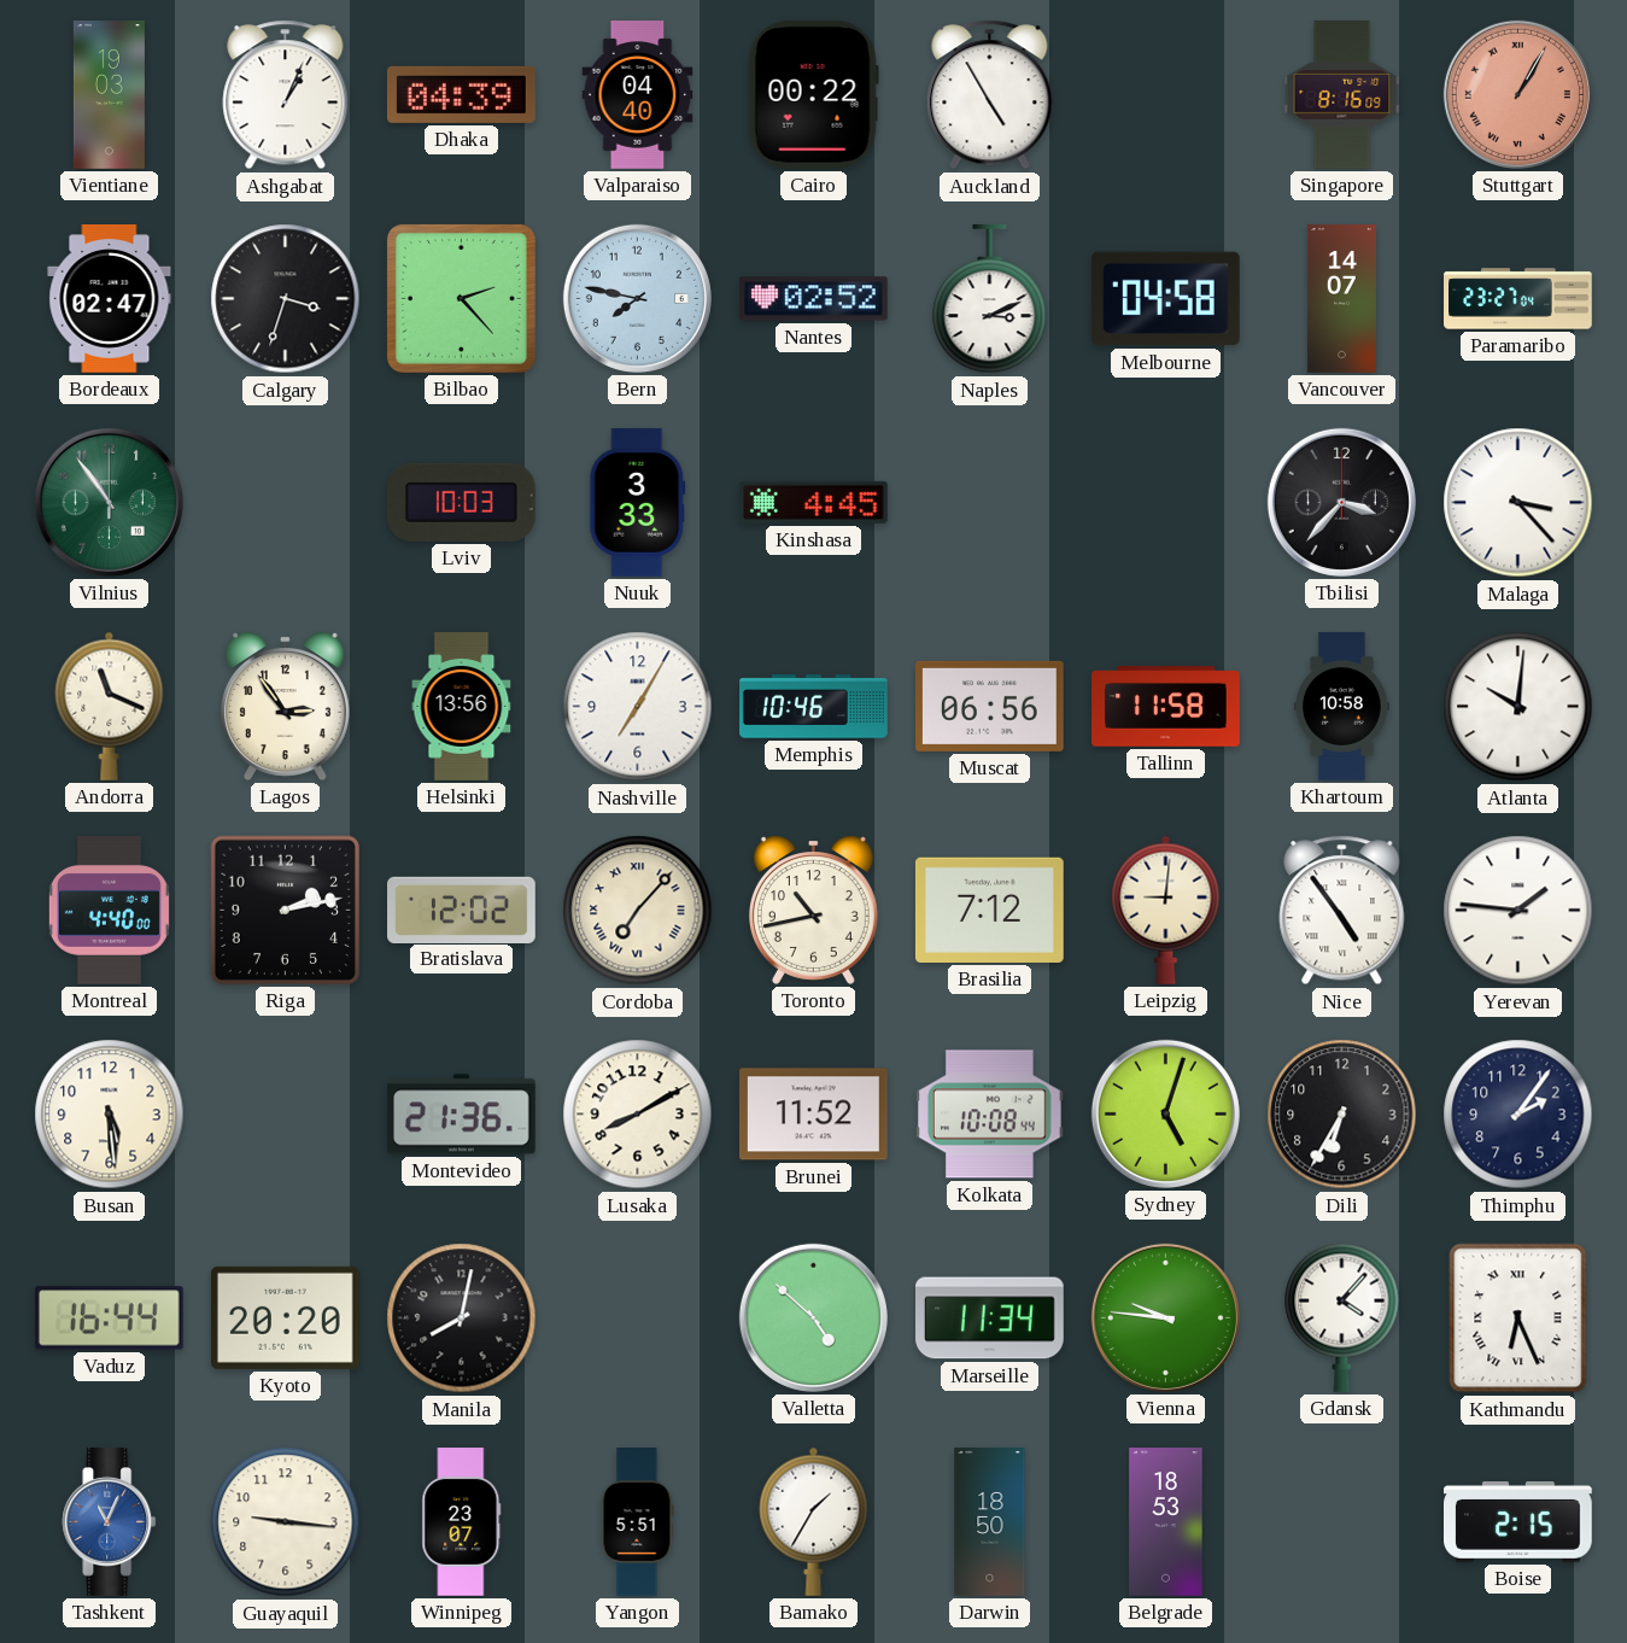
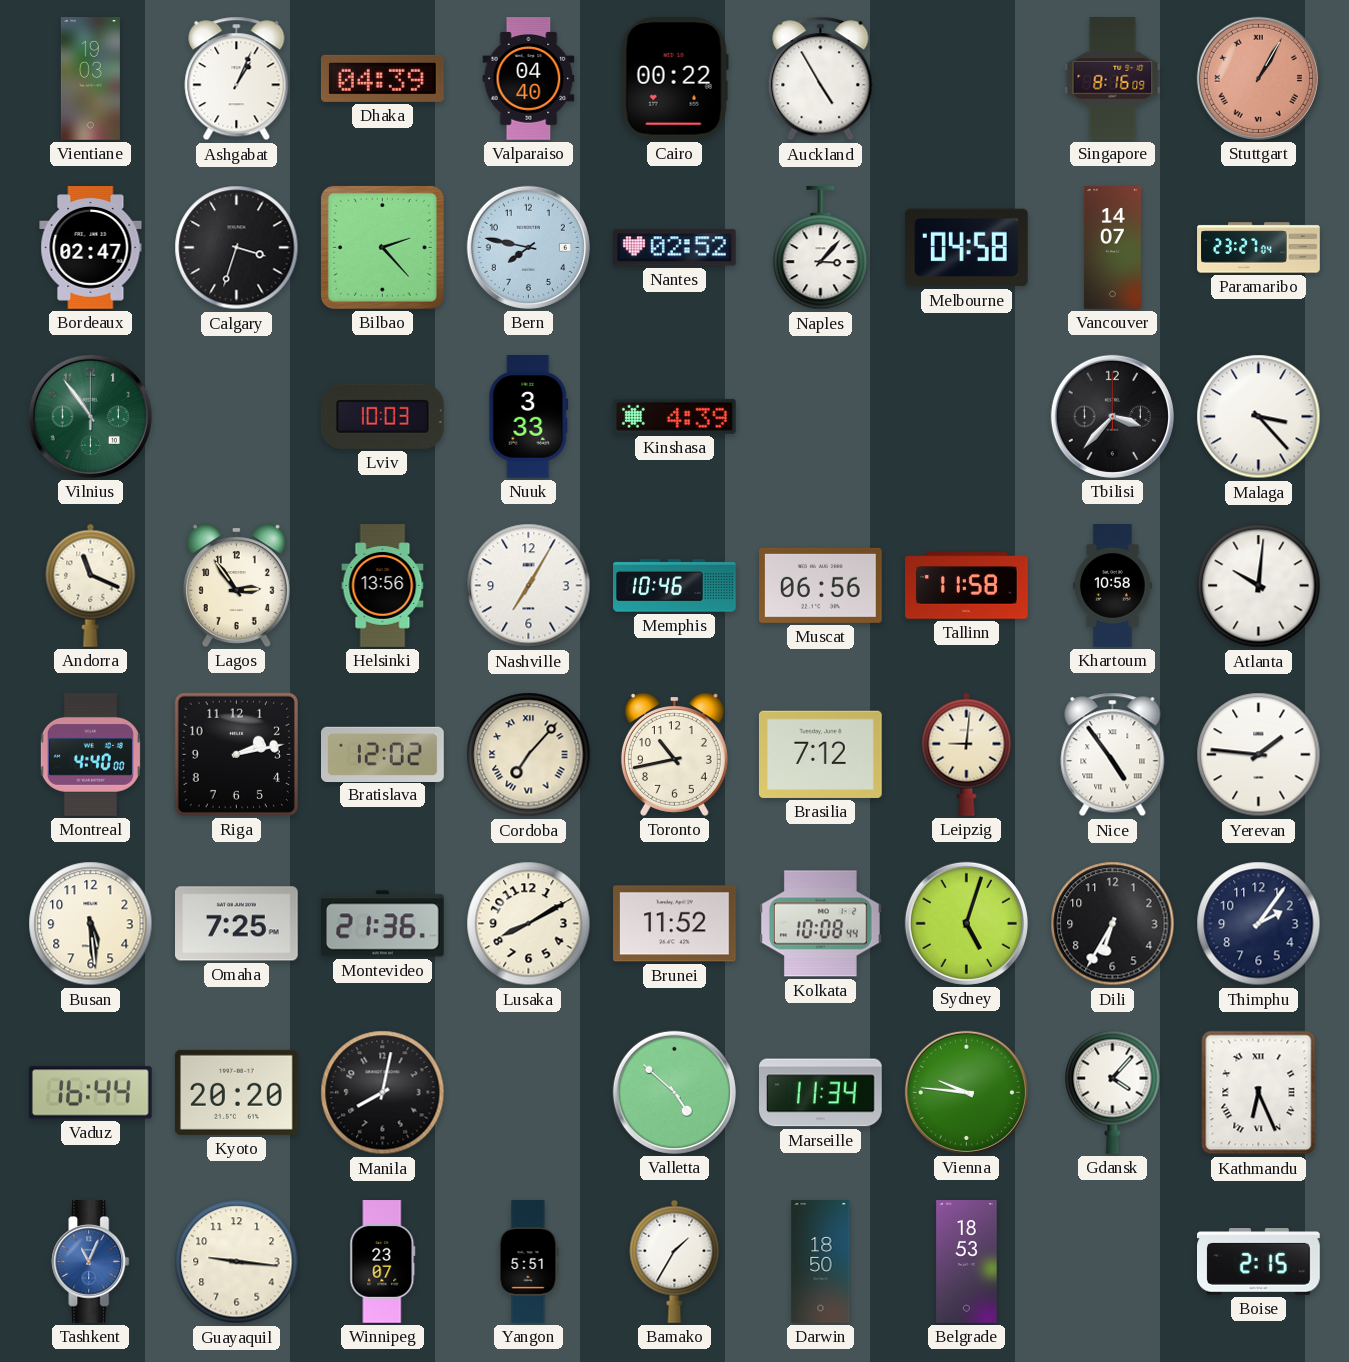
Naples: 3:11 -> 3:07 (821, 249)
Kinshasa: 4:45 -> 4:39 (674, 416)
Omaha: none -> 7:25 (237, 924)
